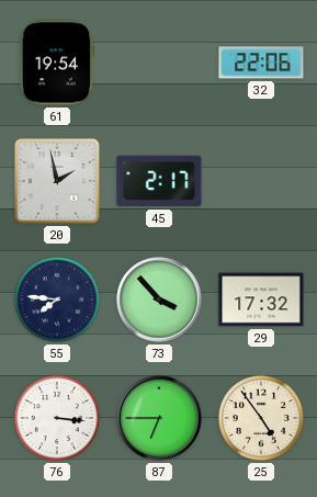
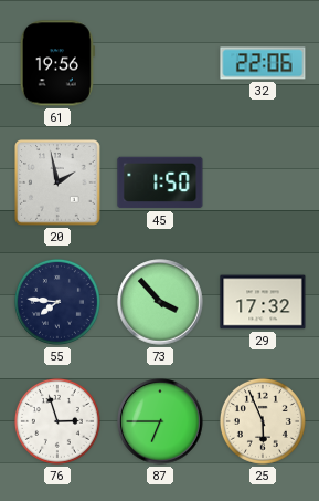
61: 19:54 -> 19:56 (57, 63)
45: 2:17 -> 1:50 (160, 182)
76: 3:16 -> 2:57 (57, 421)
25: 4:54 -> 5:56 (263, 421)
